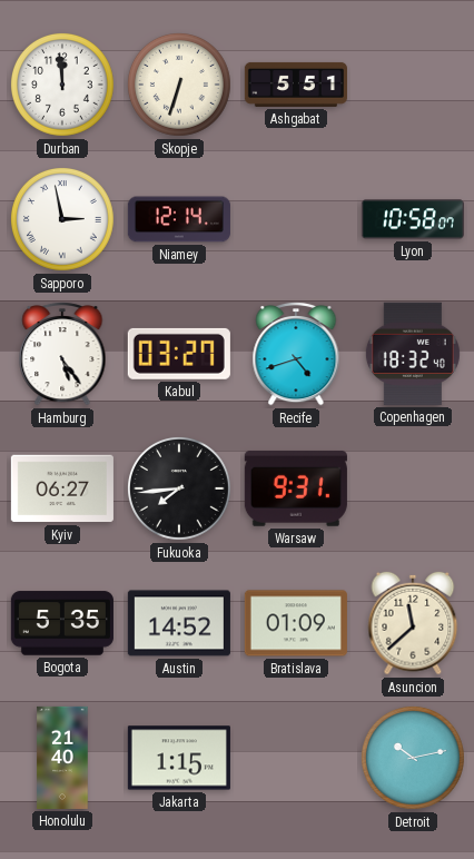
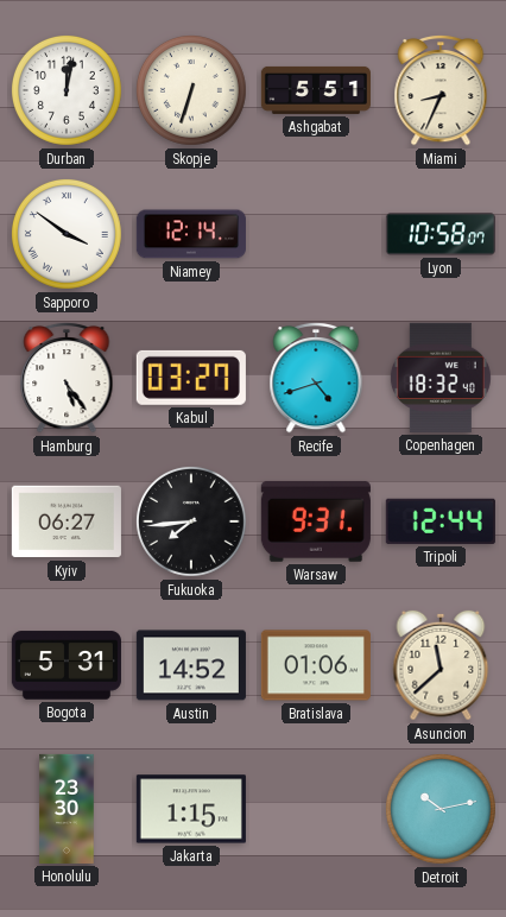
Durban: 11:59 -> 12:02 (67, 90)
Miami: none -> 8:34 (441, 90)
Sapporo: 2:58 -> 3:51 (67, 234)
Tripoli: none -> 12:44 (441, 521)
Bogota: 5:35 -> 5:31 (67, 665)
Bratislava: 01:09 -> 01:06 (316, 665)
Honolulu: 21:40 -> 23:30 (67, 809)
